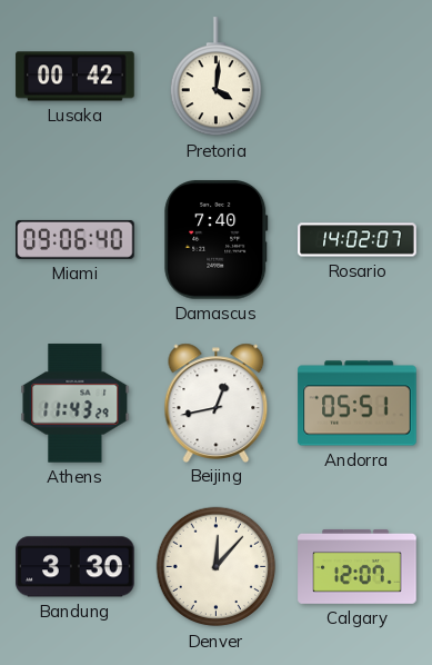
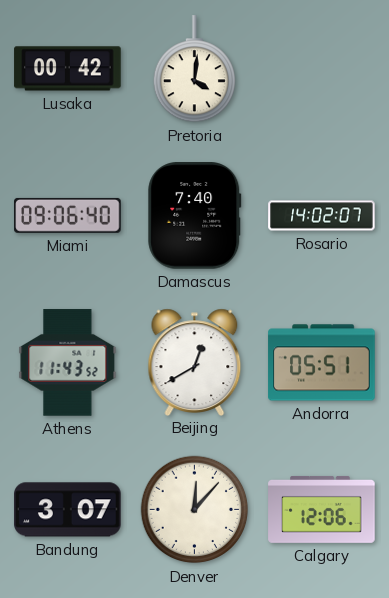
Athens: 11:43:29 -> 11:43:52 (68, 363)
Beijing: 12:43 -> 12:40 (195, 362)
Bandung: 3:30 -> 3:07 (68, 510)
Calgary: 12:07 -> 12:06 (322, 509)
